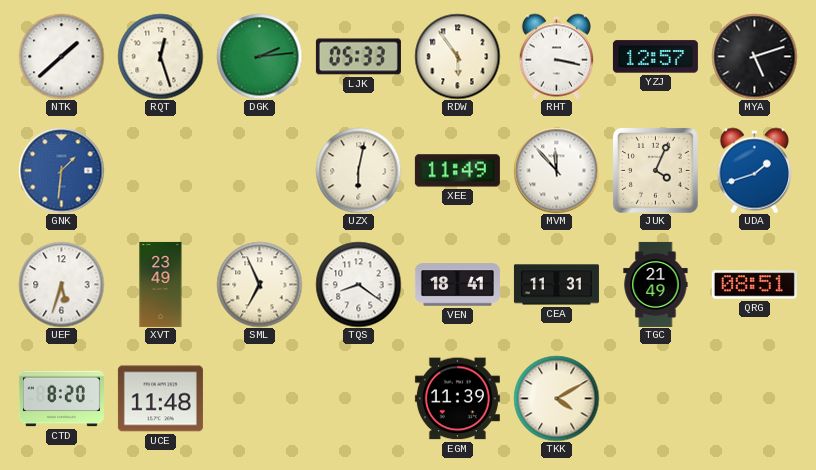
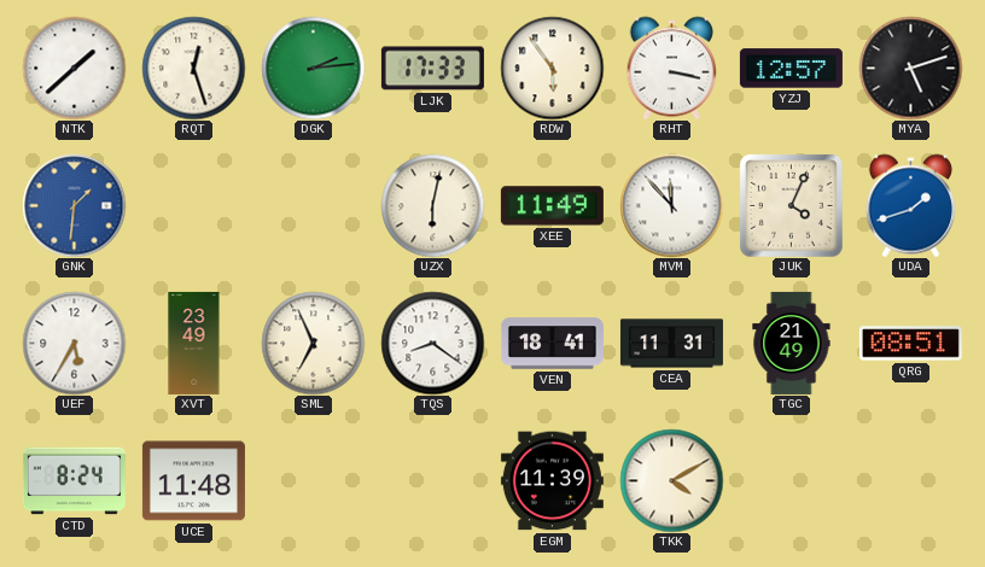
LJK: 05:33 -> 17:33 (432, 69)
UEF: 5:33 -> 5:35 (74, 343)
CTD: 8:20 -> 8:24 (74, 481)
